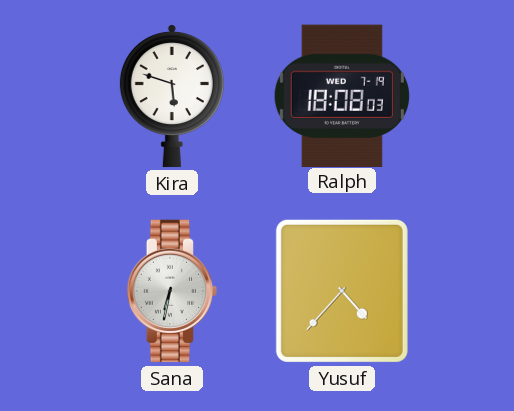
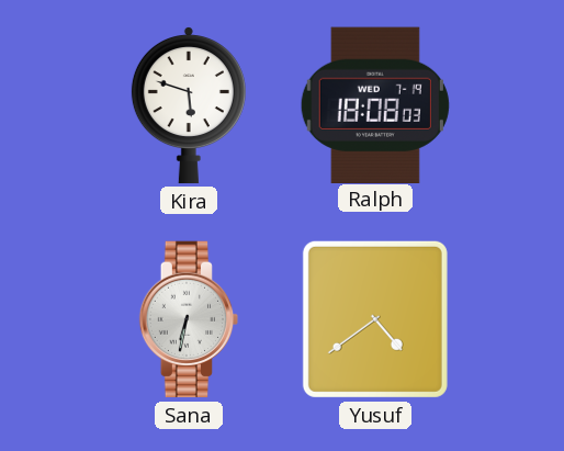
Yusuf: 4:37 -> 4:39 (375, 319)
